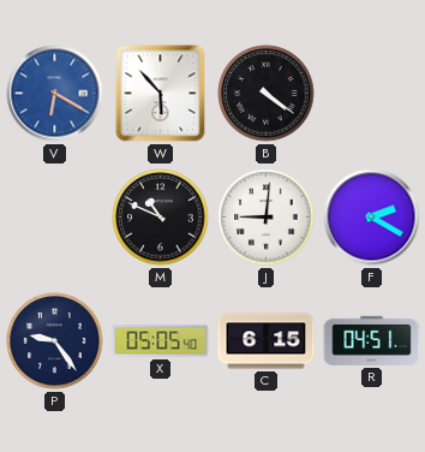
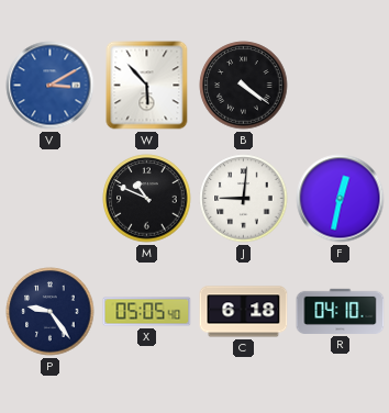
V: 6:20 -> 3:10 (51, 86)
F: 2:20 -> 12:32 (341, 199)
C: 6:15 -> 6:18 (244, 312)
R: 04:51 -> 04:10 (341, 311)
